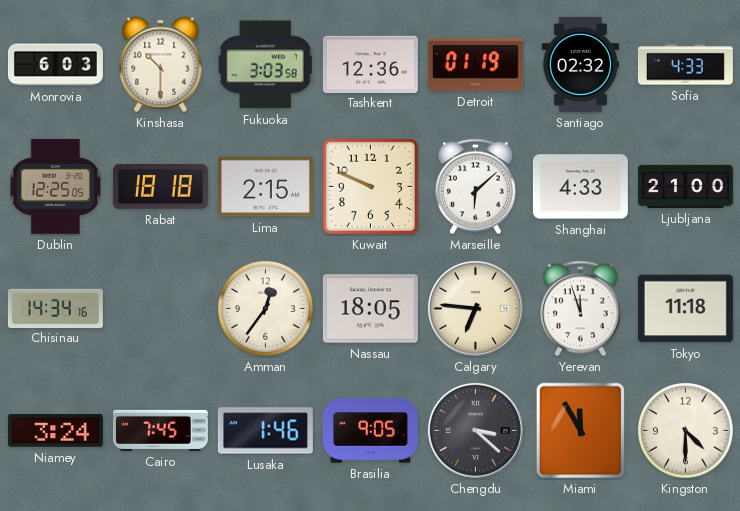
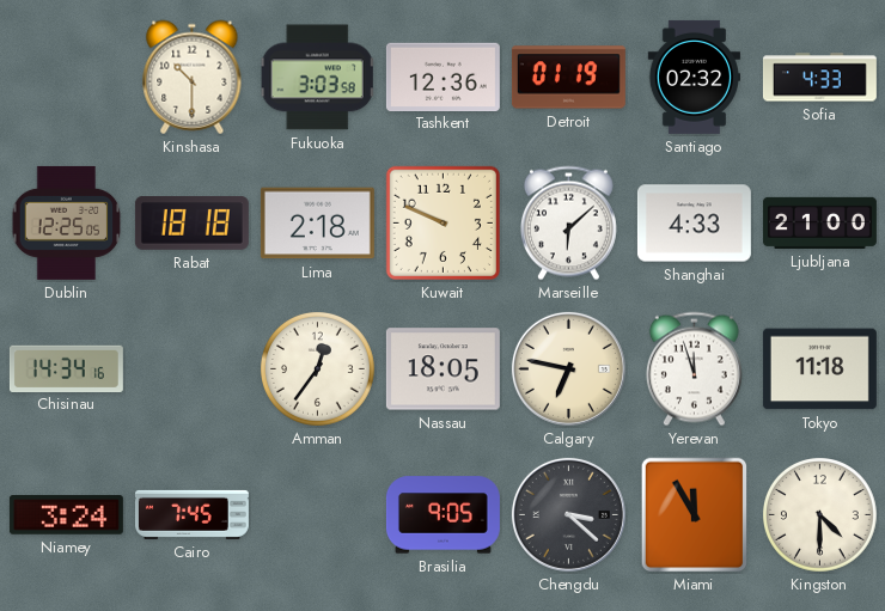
Monrovia: 6:03 -> none (55, 65)
Lima: 2:15 -> 2:18 (317, 224)
Calgary: 6:46 -> 6:47 (568, 368)
Lusaka: 1:46 -> none (265, 431)
